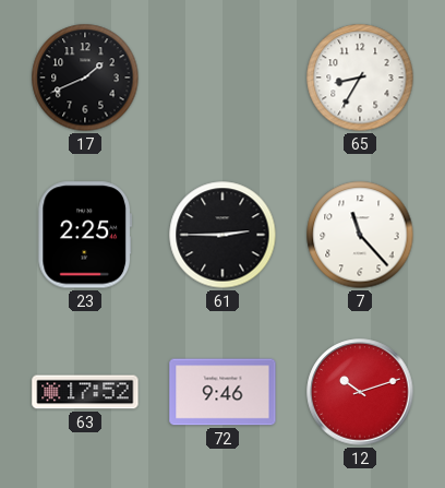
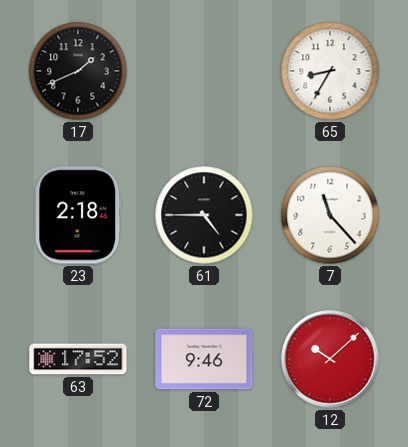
23: 2:25 -> 2:18 (78, 215)
61: 2:45 -> 4:45 (204, 215)
12: 10:12 -> 10:08 (330, 359)
